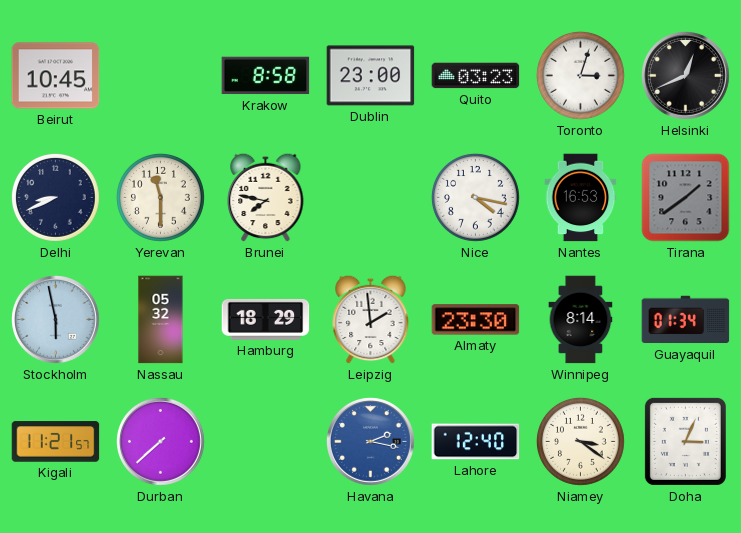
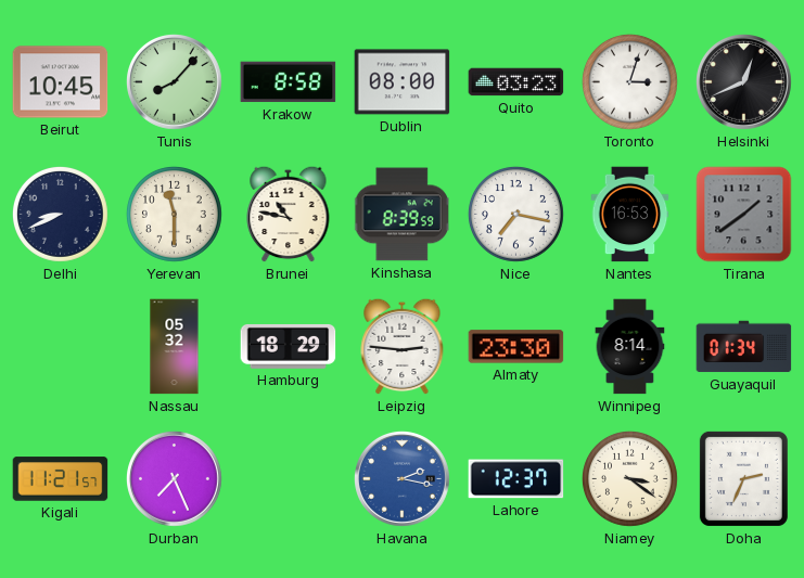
Tunis: none -> 8:07 (175, 82)
Dublin: 23:00 -> 08:00 (403, 82)
Brunei: 7:47 -> 10:47 (289, 214)
Kinshasa: none -> 8:39 (403, 215)
Nice: 4:17 -> 7:17 (515, 214)
Stockholm: 5:58 -> none (56, 320)
Leipzig: 1:59 -> 2:46 (403, 346)
Durban: 7:38 -> 7:26 (175, 479)
Lahore: 12:40 -> 12:37 (516, 479)
Doha: 3:04 -> 2:34 (743, 478)
